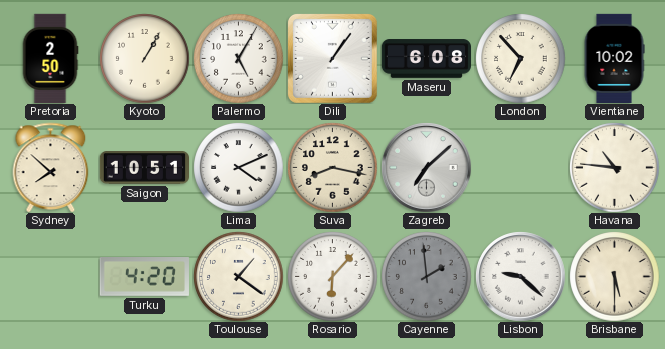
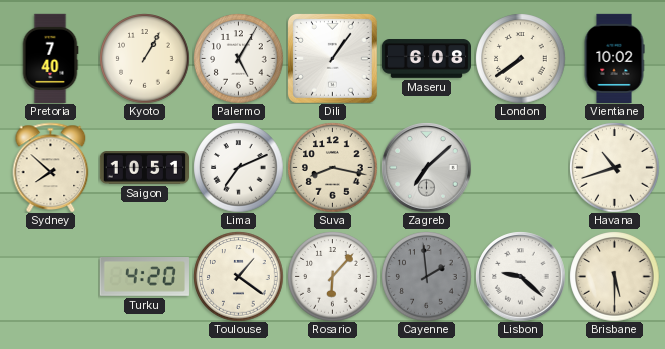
Pretoria: 2:50 -> 7:40 (50, 58)
London: 6:53 -> 7:39 (520, 58)
Lima: 4:11 -> 7:11 (238, 167)
Havana: 10:46 -> 10:42 (614, 167)
